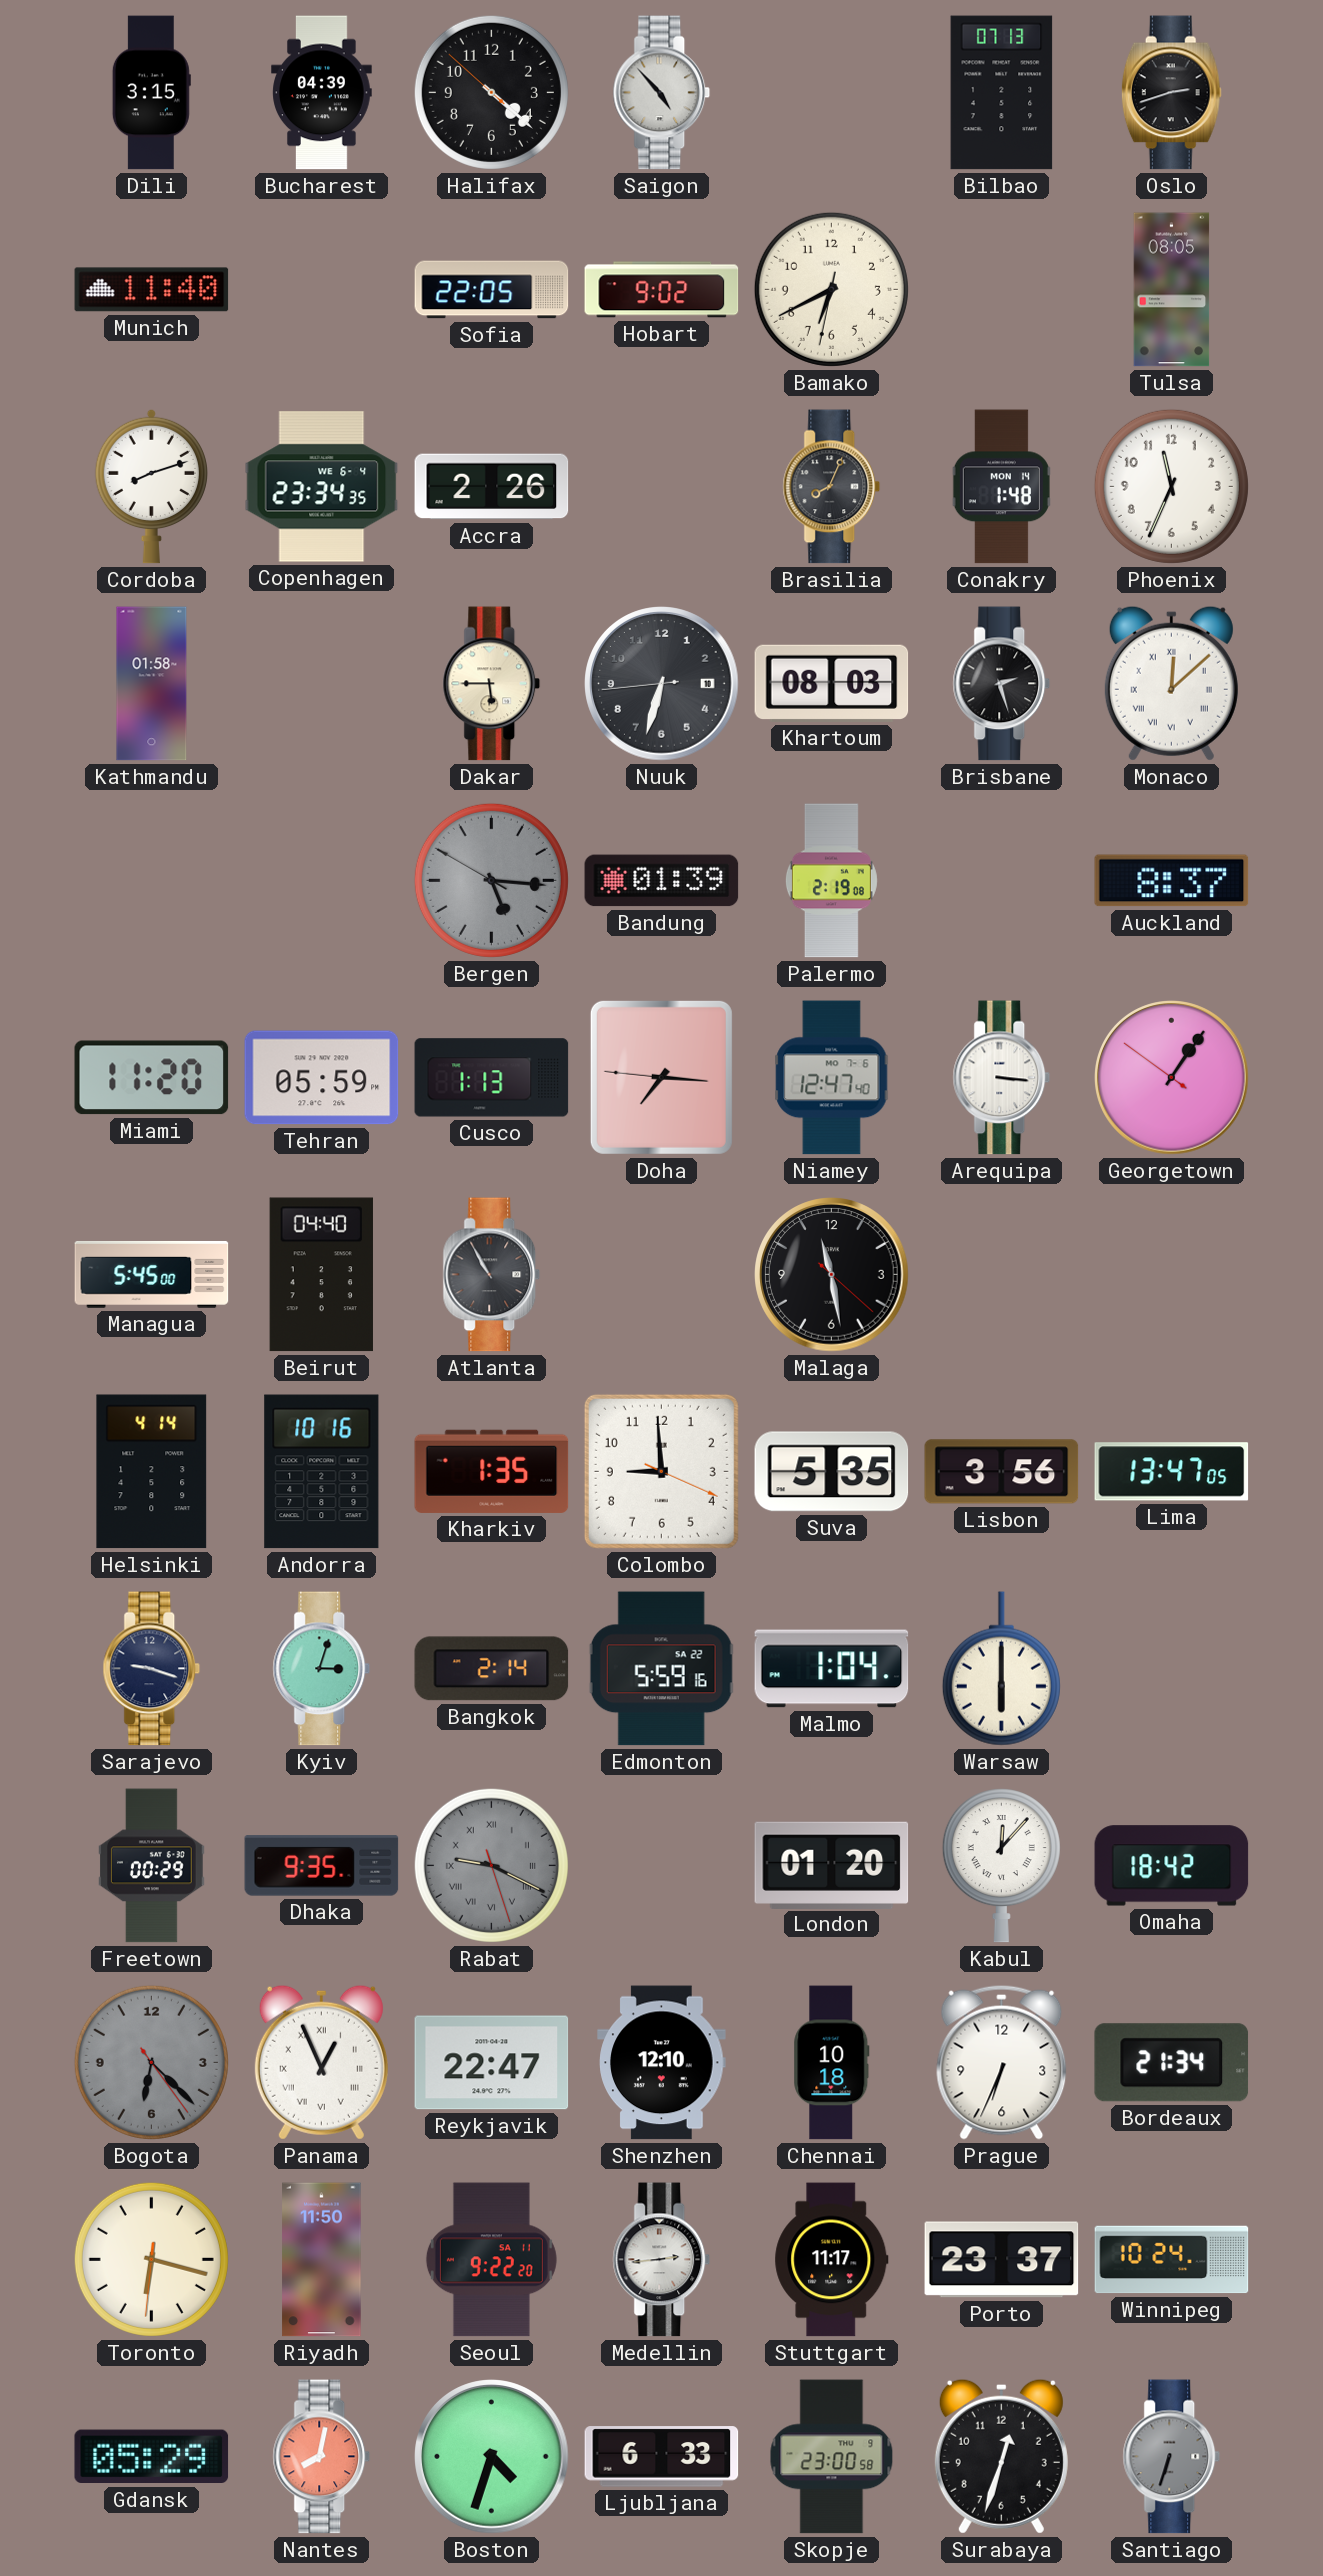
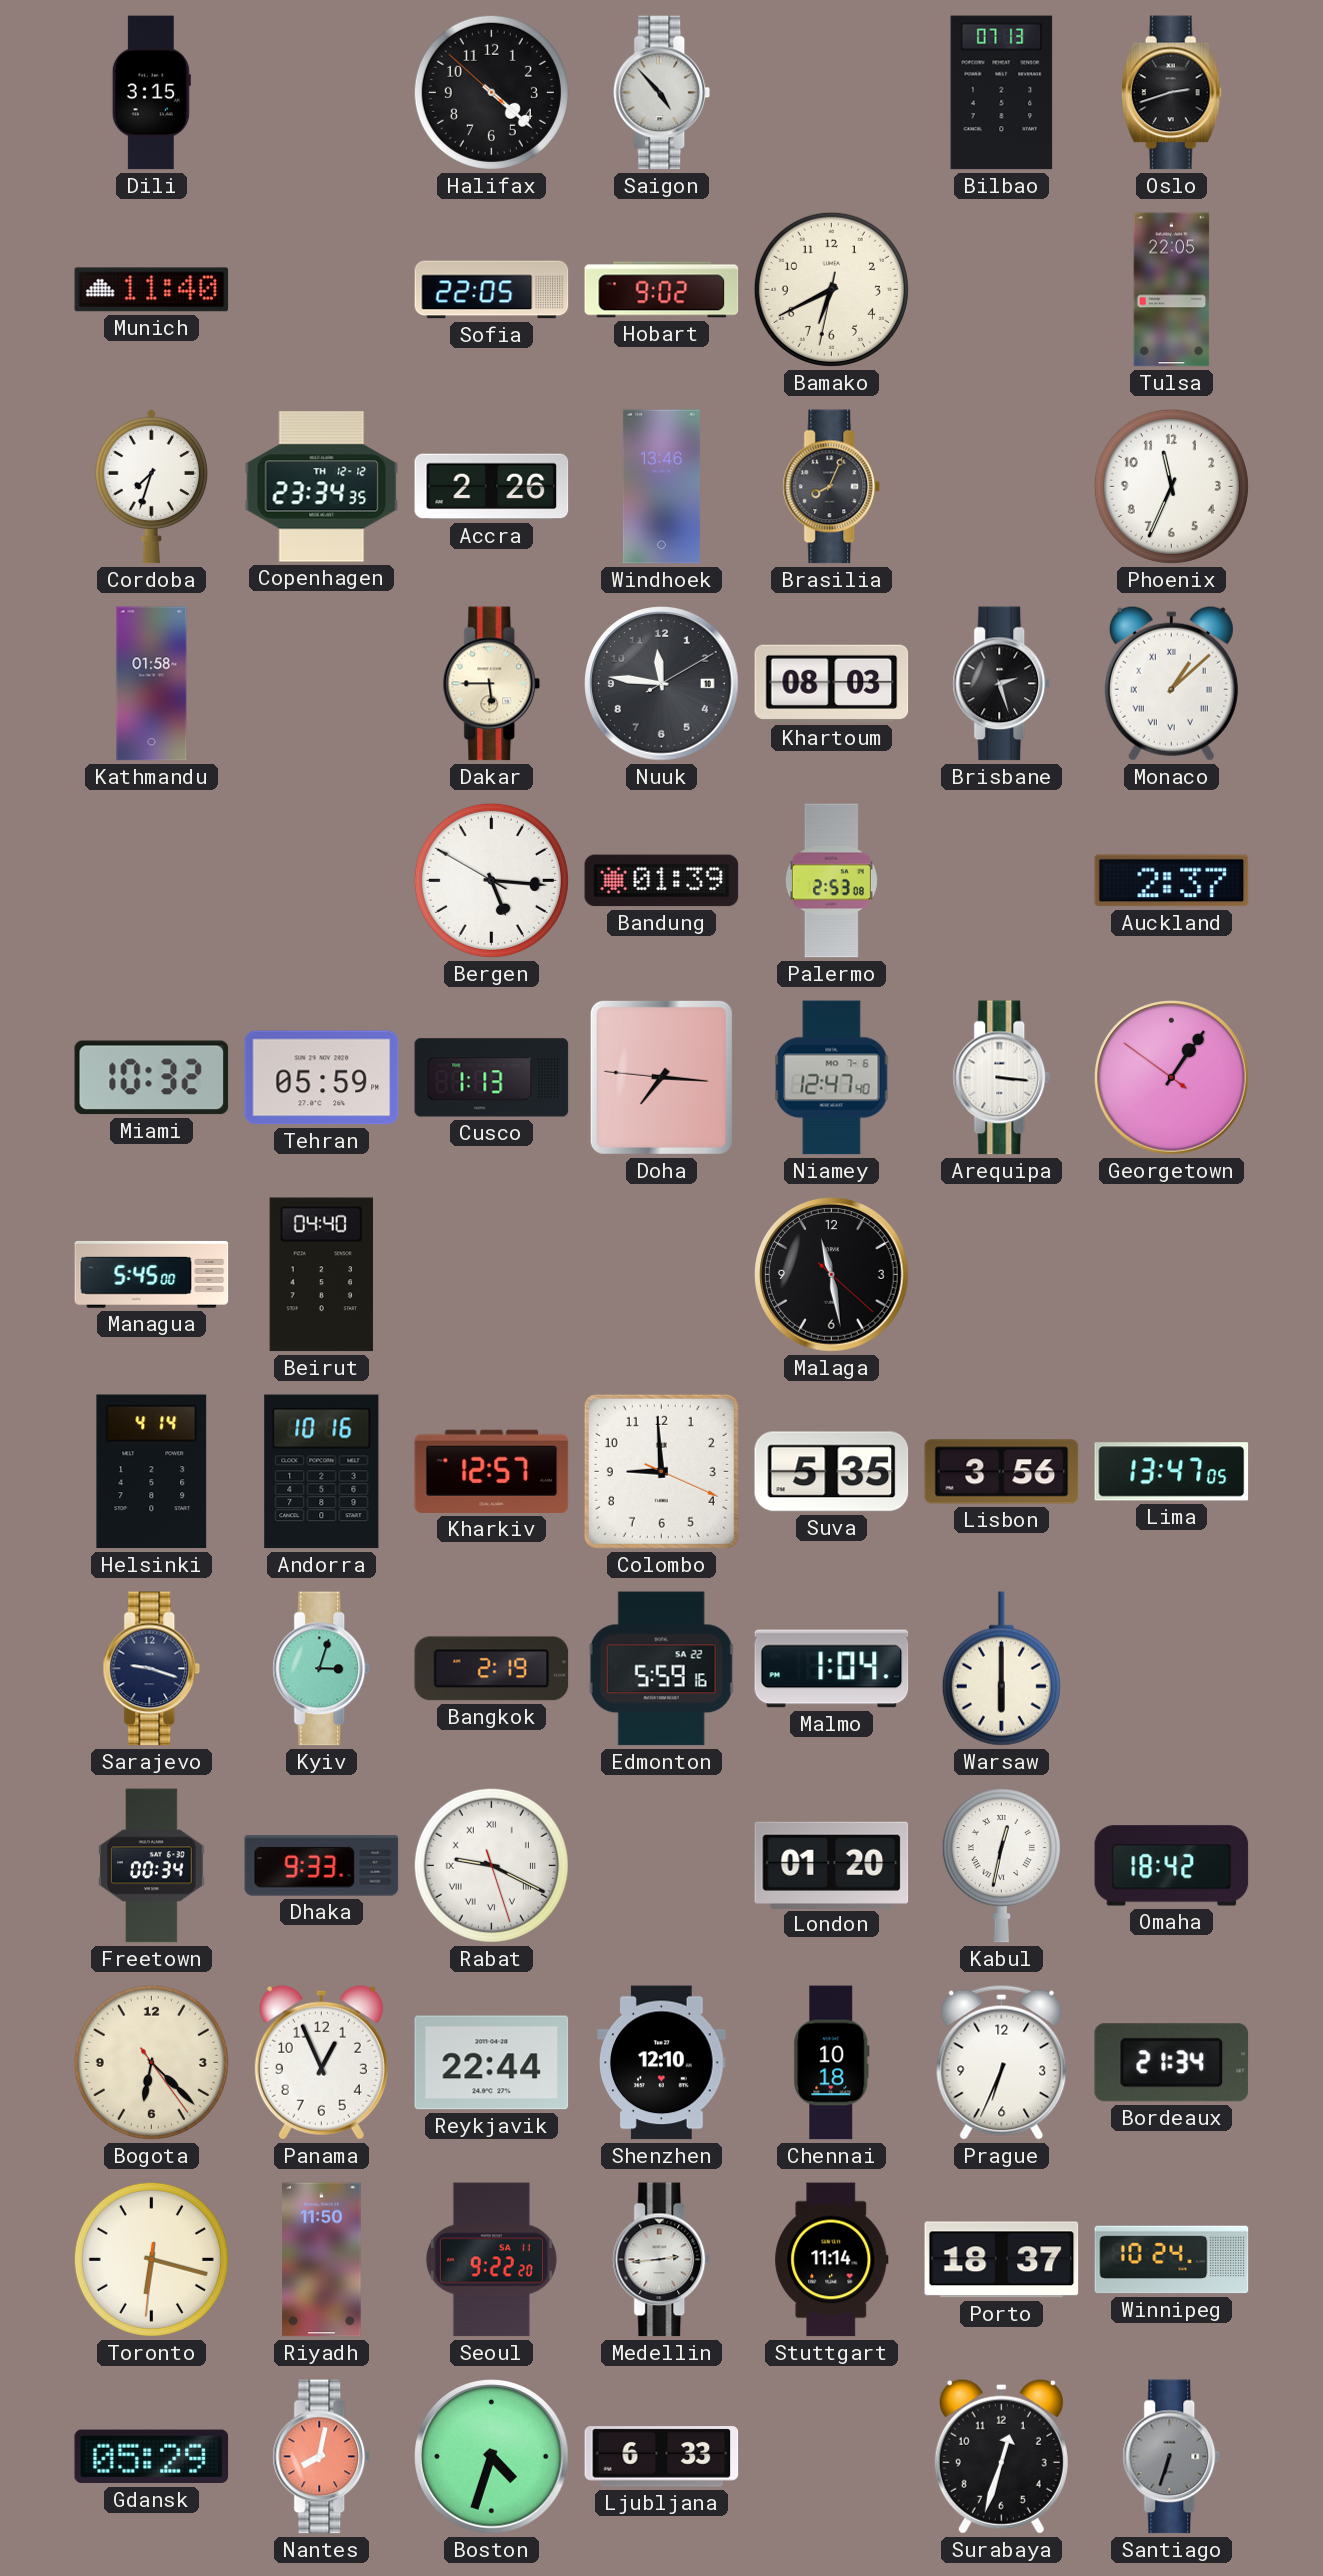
Bucharest: 04:39 -> none (322, 93)
Tulsa: 08:05 -> 22:05 (1172, 290)
Cordoba: 8:12 -> 7:33 (151, 486)
Copenhagen date: WE 6-4 -> TH 12-12 (322, 487)
Windhoek: none -> 13:46 (661, 487)
Conakry: 1:48 -> none (1001, 487)
Nuuk: 6:32 -> 11:46 (662, 684)
Monaco: 12:08 -> 1:08 (1171, 683)
Bergen dial: grey -> white (491, 880)
Palermo: 2:19 -> 2:53 (831, 881)
Auckland: 8:37 -> 2:37 (1172, 881)
Miami: 11:20 -> 10:32 (152, 1078)
Atlanta: 10:55 -> none (492, 1275)
Kharkiv: 1:35 -> 12:57 (492, 1471)
Bangkok: 2:14 -> 2:19 (492, 1669)
Freetown: 00:29 -> 00:34 (152, 1866)
Dhaka: 9:35 -> 9:33 (322, 1866)
Rabat dial: grey -> white (491, 1865)
Kabul: 12:07 -> 12:32 (1001, 1866)
Bogota dial: grey -> cream (151, 2062)
Panama numerals: Roman -> Arabic (321, 2062)
Reykjavik: 22:47 -> 22:44 (492, 2063)
Stuttgart: 11:17 -> 11:14 (832, 2260)
Porto: 23:37 -> 18:37 (1002, 2260)
Skopje: 23:00 -> none (832, 2457)
